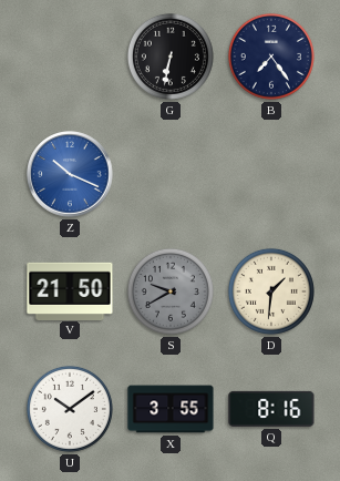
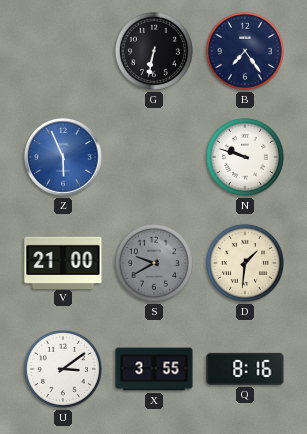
Z: 10:19 -> 5:56 (63, 157)
N: none -> 9:48 (245, 157)
V: 21:50 -> 21:00 (63, 262)
U: 10:09 -> 3:09 (63, 369)
